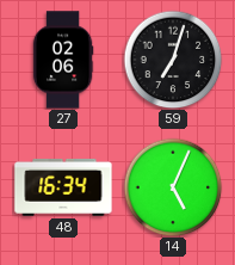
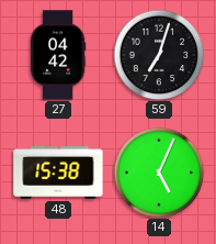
27: 02:06 -> 04:42 (58, 55)
48: 16:34 -> 15:38 (58, 174)
